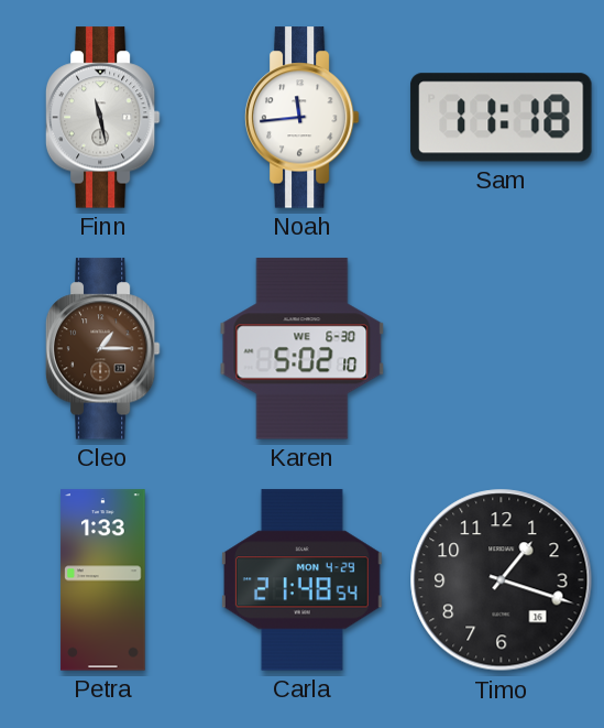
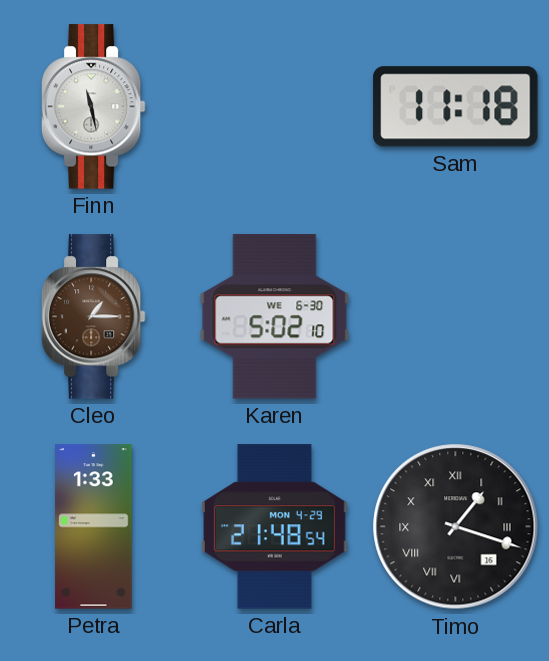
Noah: 11:44 -> none (301, 118)
Timo numerals: Arabic -> Roman (456, 527)
